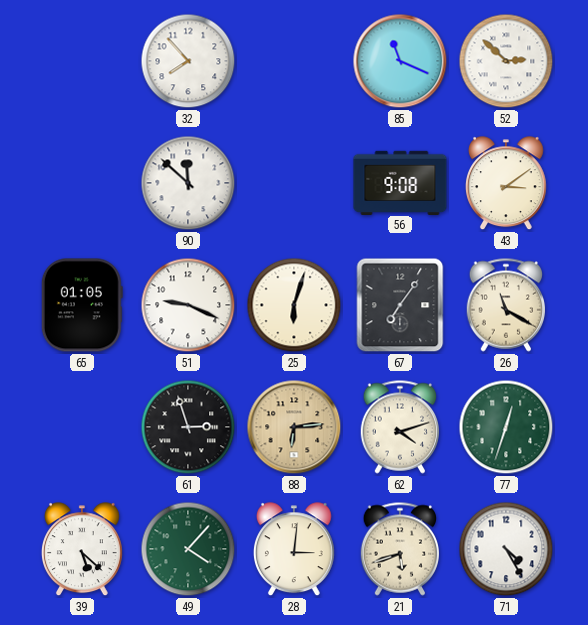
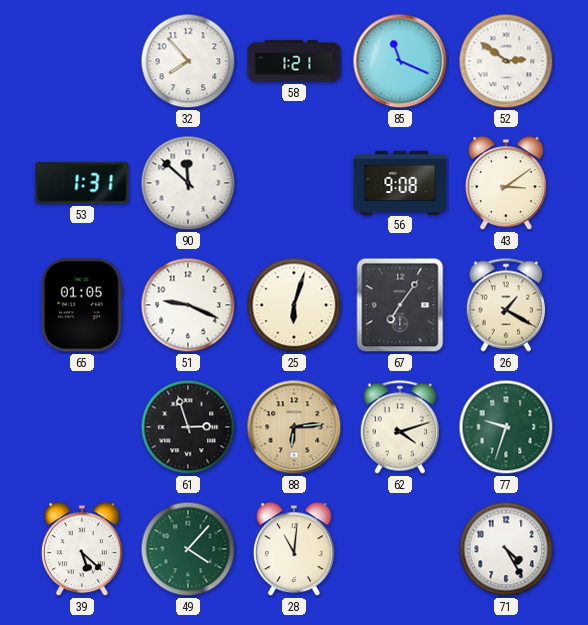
58: none -> 1:21 (294, 61)
52: 2:52 -> 2:51 (506, 61)
53: none -> 1:31 (82, 183)
26: 11:20 -> 1:20 (506, 305)
77: 12:33 -> 9:33 (506, 427)
28: 3:01 -> 11:01 (294, 550)
21: 5:42 -> none (400, 549)
